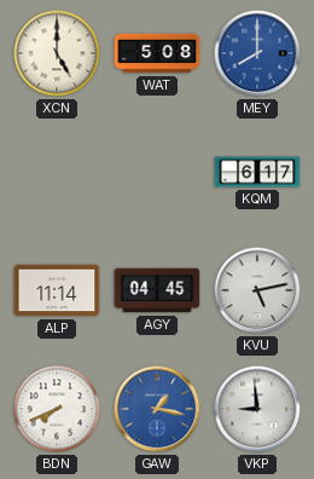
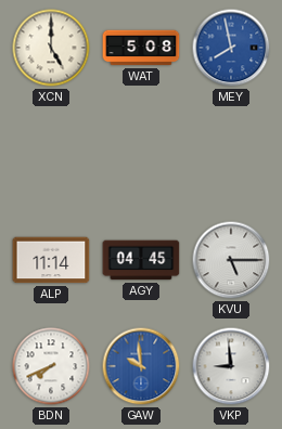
MEY: 8:00 -> 7:58 (231, 48)
KQM: 6:17 -> none (257, 172)
KVU: 5:13 -> 5:15 (231, 260)
GAW: 1:17 -> 9:59 (141, 366)
